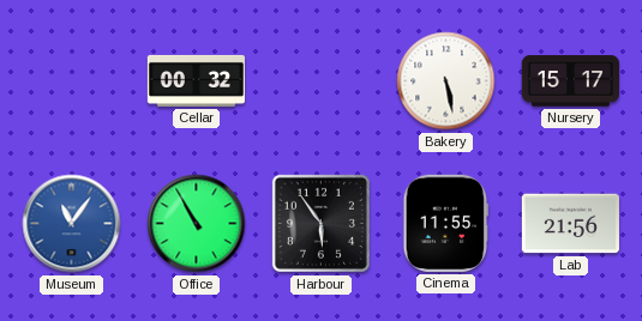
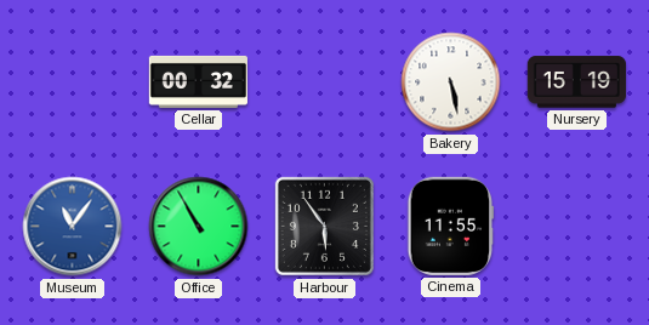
Nursery: 15:17 -> 15:19 (576, 82)
Lab: 21:56 -> none (570, 224)
